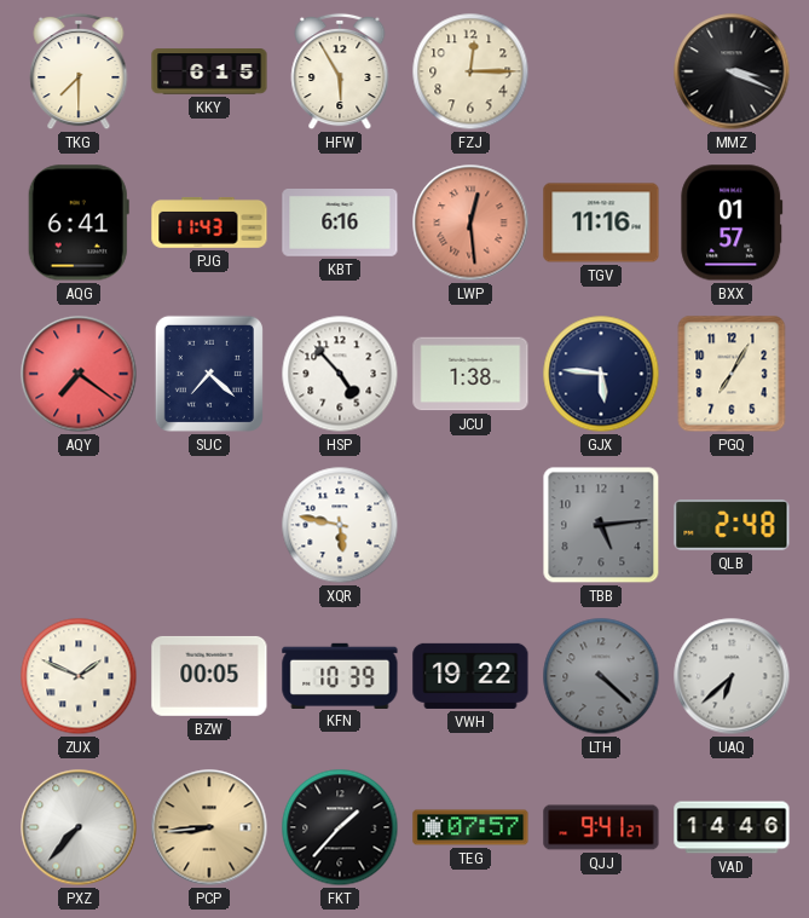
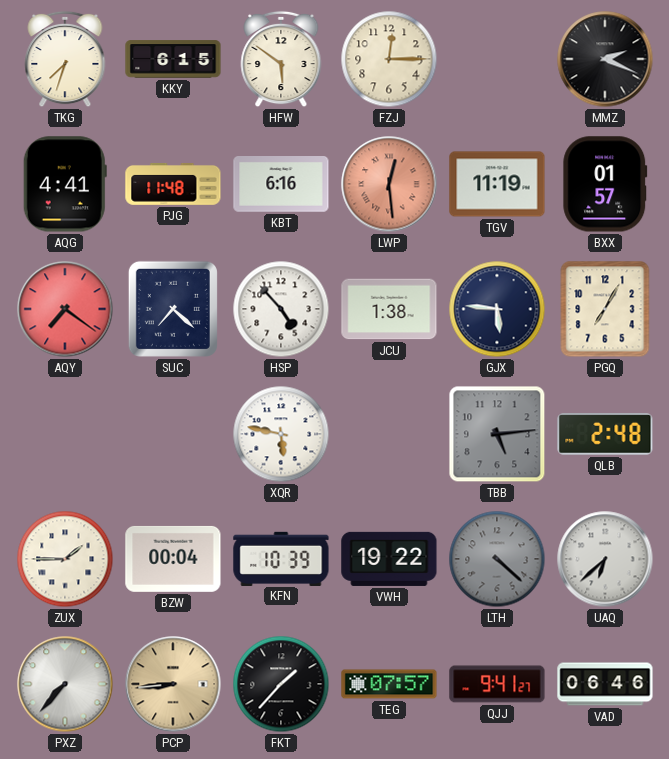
TKG: 7:30 -> 7:33 (65, 59)
HFW: 5:55 -> 5:51 (281, 59)
MMZ: 3:19 -> 2:19 (605, 59)
AQG: 6:41 -> 4:41 (65, 184)
PJG: 11:43 -> 11:48 (173, 184)
TGV: 11:16 -> 11:19 (497, 184)
ZUX: 1:49 -> 1:45 (65, 559)
BZW: 00:05 -> 00:04 (173, 559)
VAD: 14:46 -> 06:46 (605, 684)
